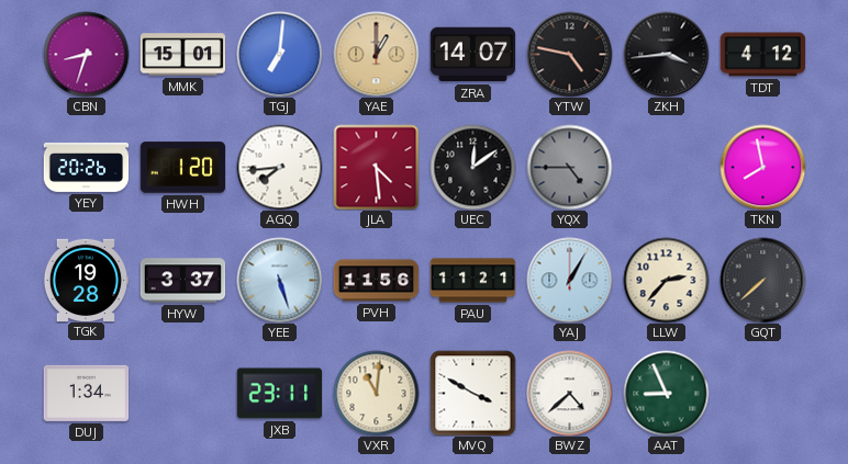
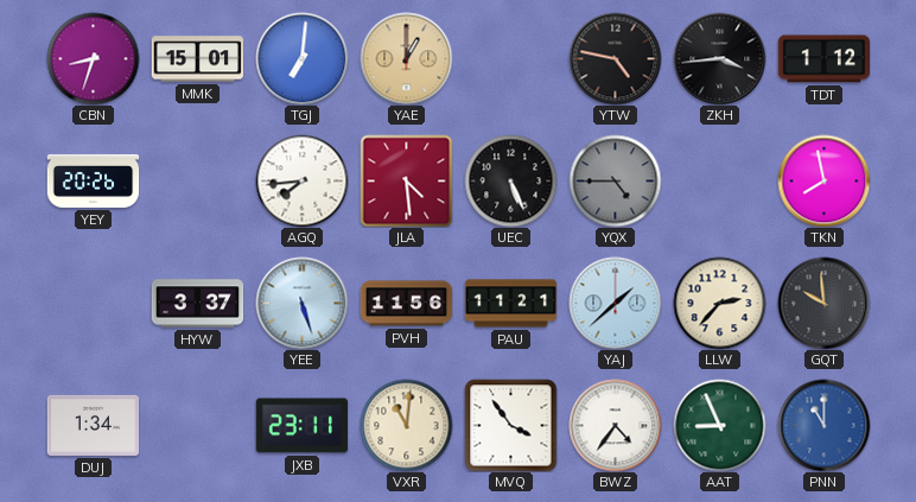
ZRA: 14:07 -> none (472, 55)
TDT: 4:12 -> 1:12 (823, 59)
HWH: 1:20 -> none (182, 168)
UEC: 12:09 -> 5:26 (510, 180)
TGK: 19:28 -> none (86, 280)
YAJ: 1:05 -> 1:38 (615, 303)
GQT: 7:38 -> 9:59 (823, 303)
MVQ: 3:50 -> 3:54 (510, 425)
BWZ: 4:38 -> 4:36 (615, 425)
PNN: none -> 11:00 (823, 425)
